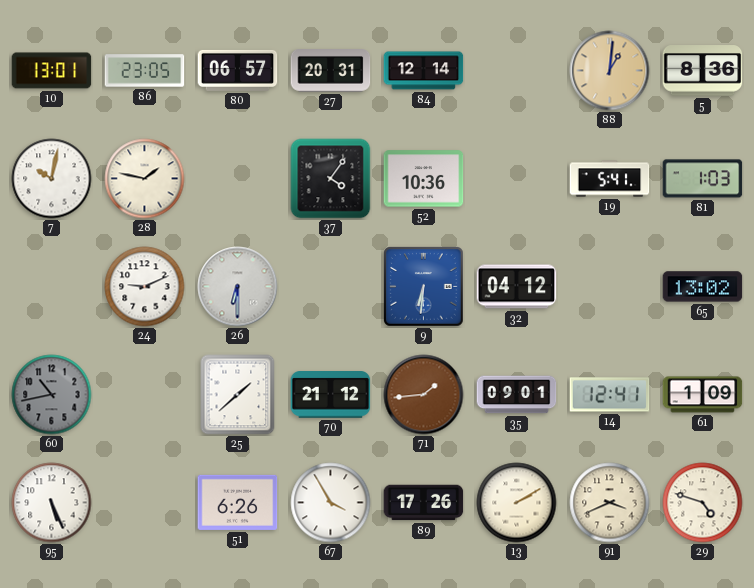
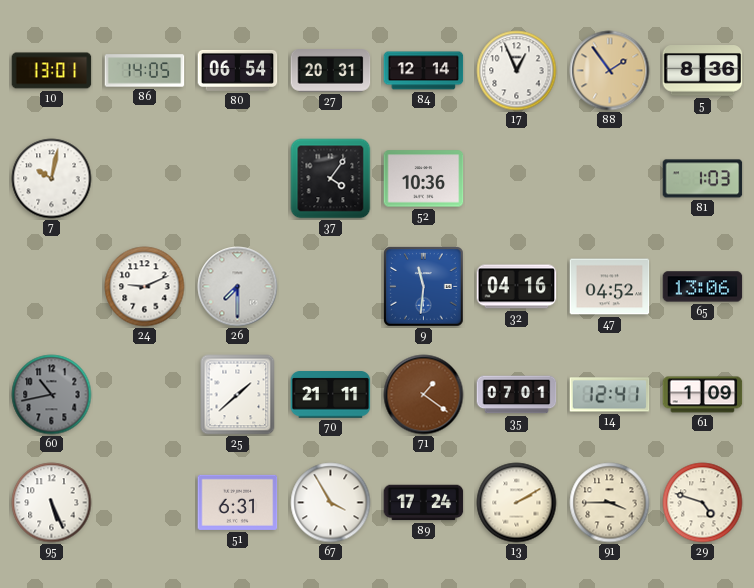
86: 23:05 -> 14:05 (145, 71)
80: 06:57 -> 06:54 (238, 70)
17: none -> 12:56 (517, 71)
88: 1:01 -> 1:54 (610, 71)
28: 1:47 -> none (145, 179)
19: 5:41 -> none (610, 179)
26: 6:30 -> 7:30 (238, 287)
9: 6:31 -> 11:31 (424, 287)
32: 04:12 -> 04:16 (517, 287)
47: none -> 04:52 (610, 287)
65: 13:02 -> 13:06 (703, 287)
70: 21:12 -> 21:11 (331, 395)
71: 1:44 -> 1:21 (424, 395)
35: 09:01 -> 07:01 (517, 395)
51: 6:26 -> 6:31 (238, 502)
89: 17:26 -> 17:24 (424, 503)
91: 3:41 -> 3:45 (610, 503)
